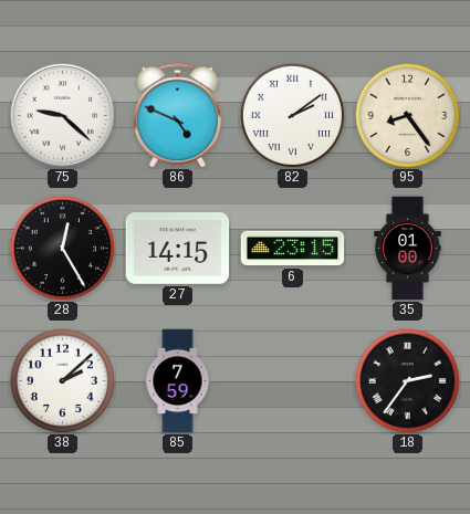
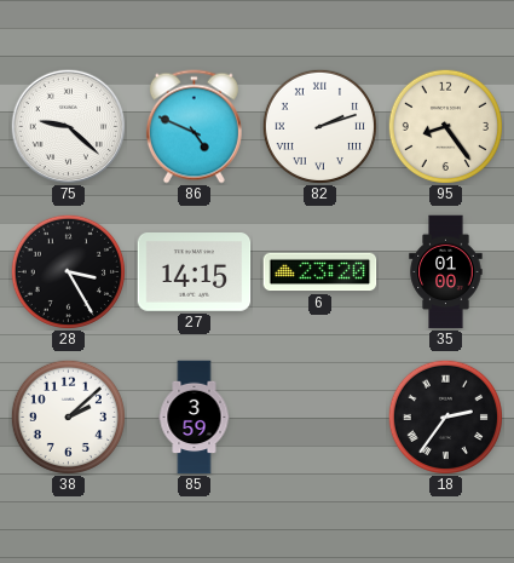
82: 2:09 -> 2:12 (319, 126)
28: 12:25 -> 3:25 (68, 271)
6: 23:15 -> 23:20 (320, 272)
85: 7:59 -> 3:59 (195, 418)
